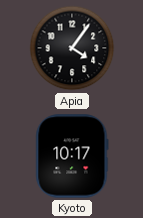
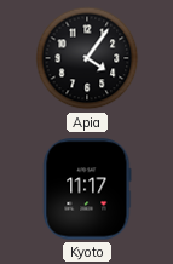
Kyoto: 10:17 -> 11:17 (87, 189)
